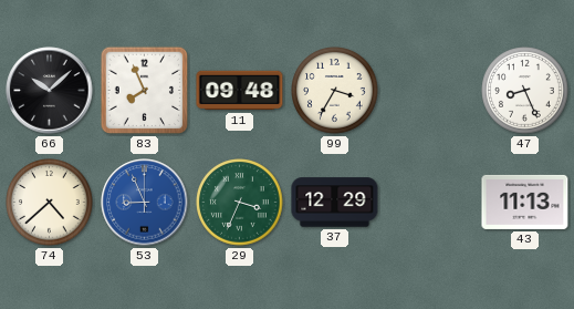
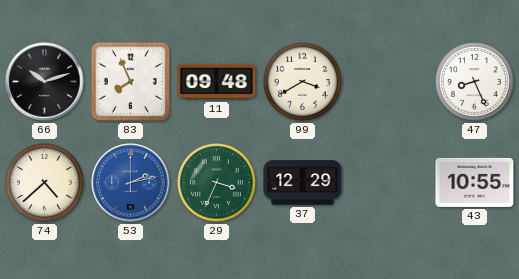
66: 10:08 -> 10:12 (45, 82)
99: 3:35 -> 3:40 (303, 82)
53: 8:56 -> 2:13 (131, 183)
43: 11:13 -> 10:55 (475, 182)
